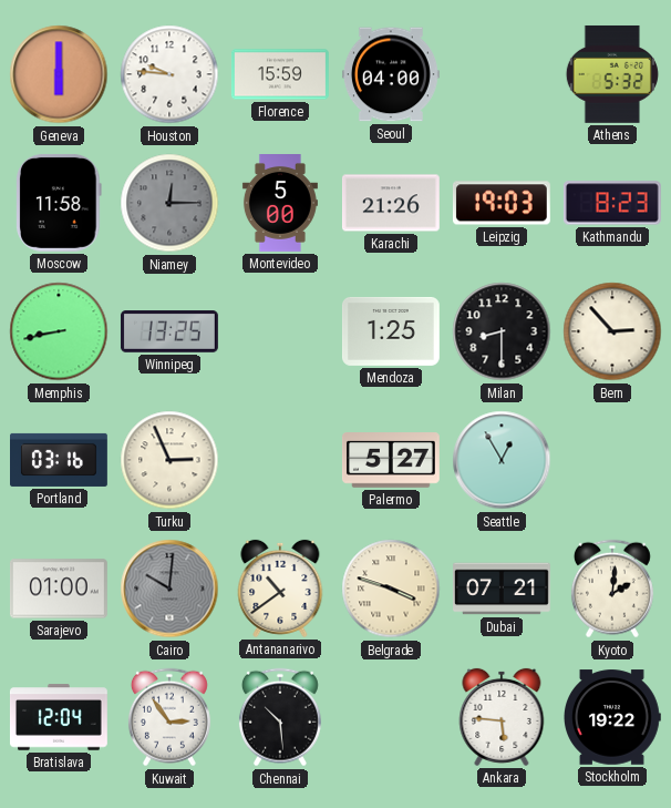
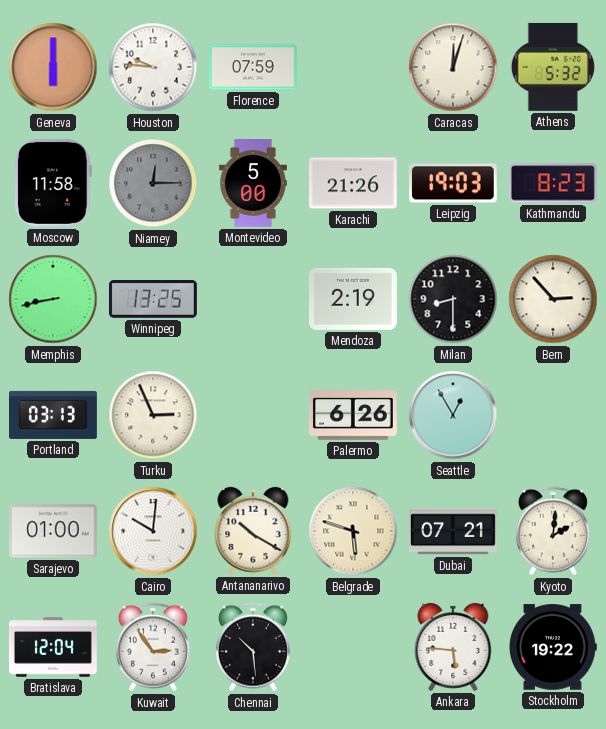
Florence: 15:59 -> 07:59 (253, 67)
Seoul: 04:00 -> none (391, 74)
Caracas: none -> 12:03 (453, 67)
Mendoza: 1:25 -> 2:19 (353, 299)
Portland: 03:16 -> 03:13 (54, 415)
Palermo: 5:27 -> 6:26 (353, 416)
Cairo dial: grey -> white (153, 531)
Antananarivo: 10:39 -> 10:20 (253, 531)
Belgrade: 3:48 -> 5:48 (353, 531)
